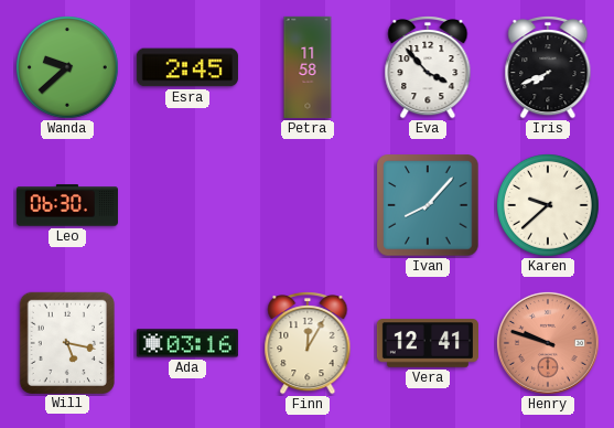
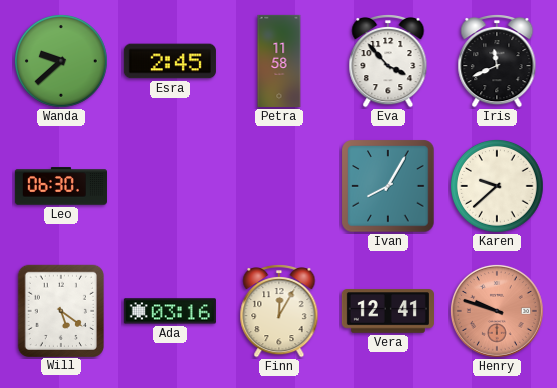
Iris: 7:41 -> 11:41 (497, 61)
Ivan: 8:07 -> 8:05 (388, 186)
Will: 5:17 -> 5:21 (60, 310)
